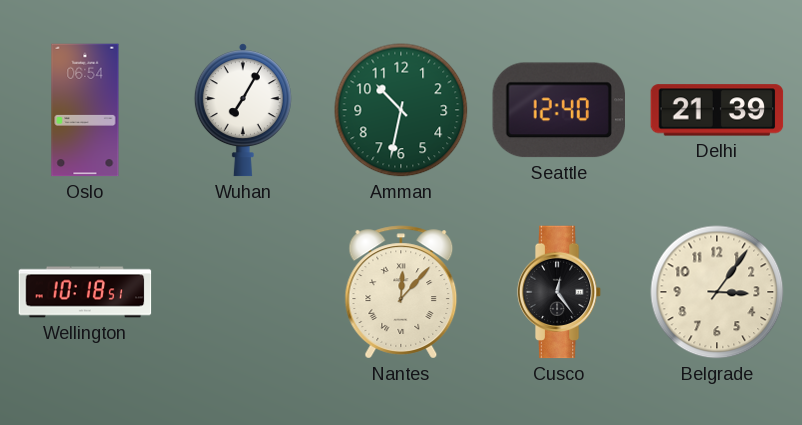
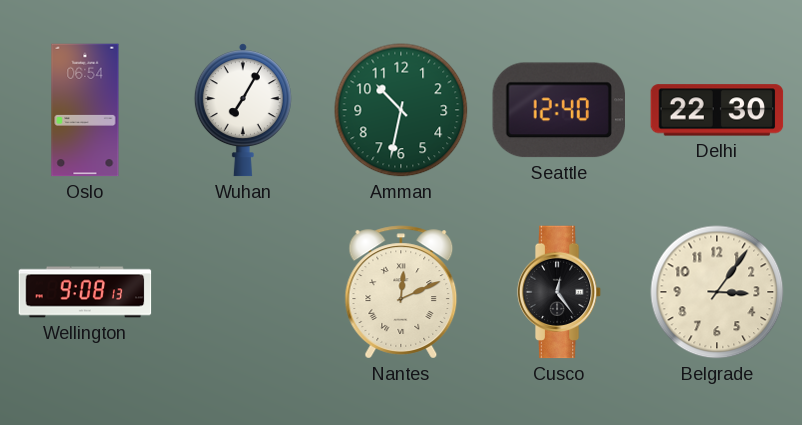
Delhi: 21:39 -> 22:30 (717, 110)
Wellington: 10:18 -> 9:08 (85, 292)
Nantes: 12:07 -> 12:11 (401, 292)
